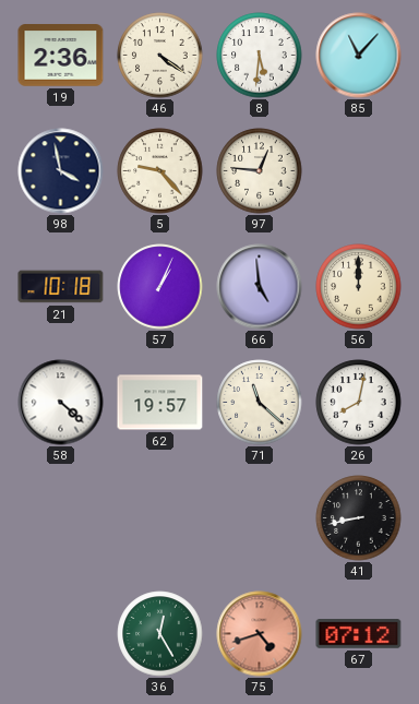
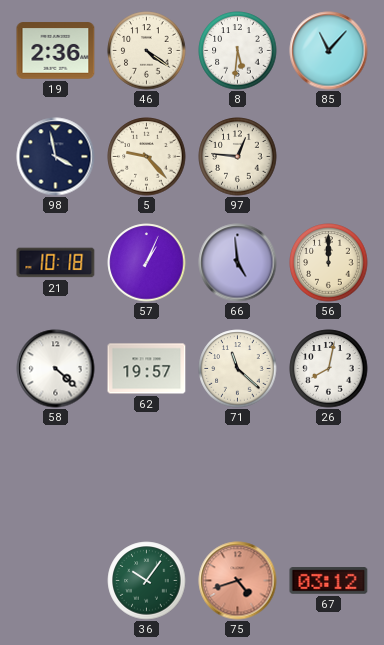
41: 8:43 -> none (359, 518)
36: 12:25 -> 10:06 (147, 581)
67: 07:12 -> 03:12 (329, 581)
